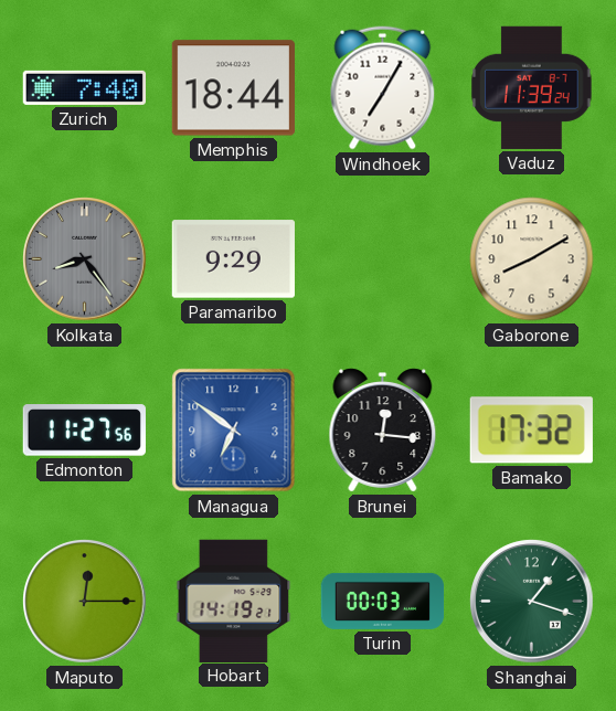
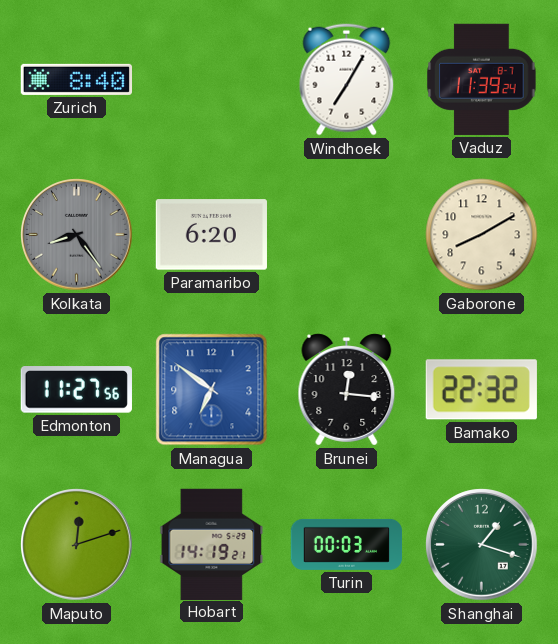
Zurich: 7:40 -> 8:40 (76, 79)
Memphis: 18:44 -> none (233, 88)
Paramaribo: 9:29 -> 6:20 (211, 235)
Bamako: 17:32 -> 22:32 (481, 390)
Maputo: 12:15 -> 12:12 (77, 545)
